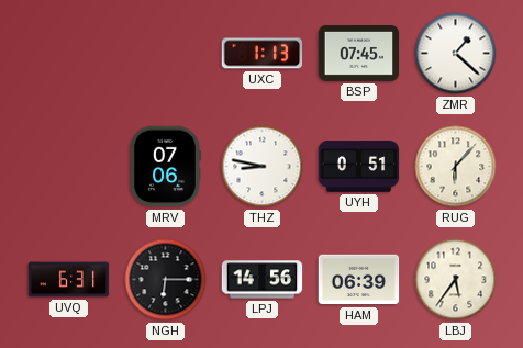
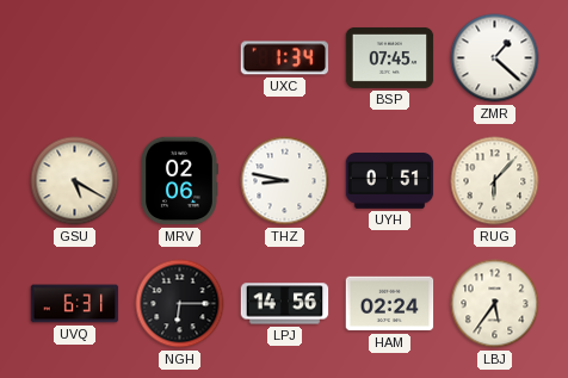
UXC: 1:13 -> 1:34 (285, 58)
GSU: none -> 5:20 (75, 181)
MRV: 07:06 -> 02:06 (179, 181)
HAM: 06:39 -> 02:24 (390, 304)
